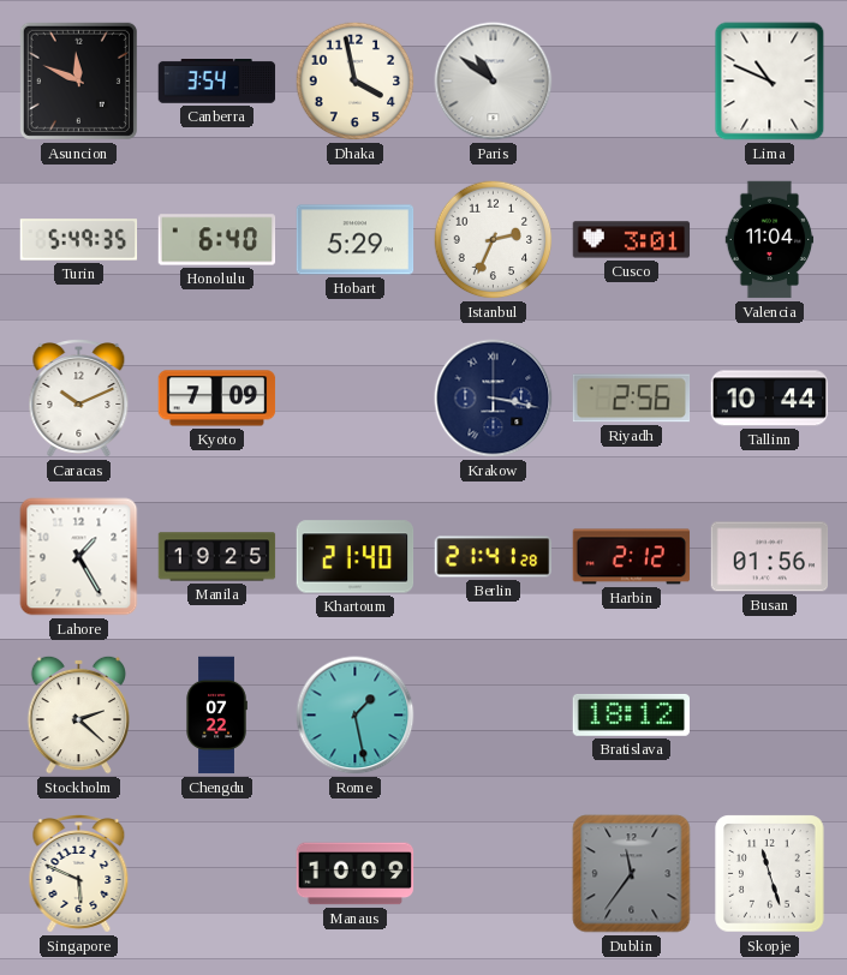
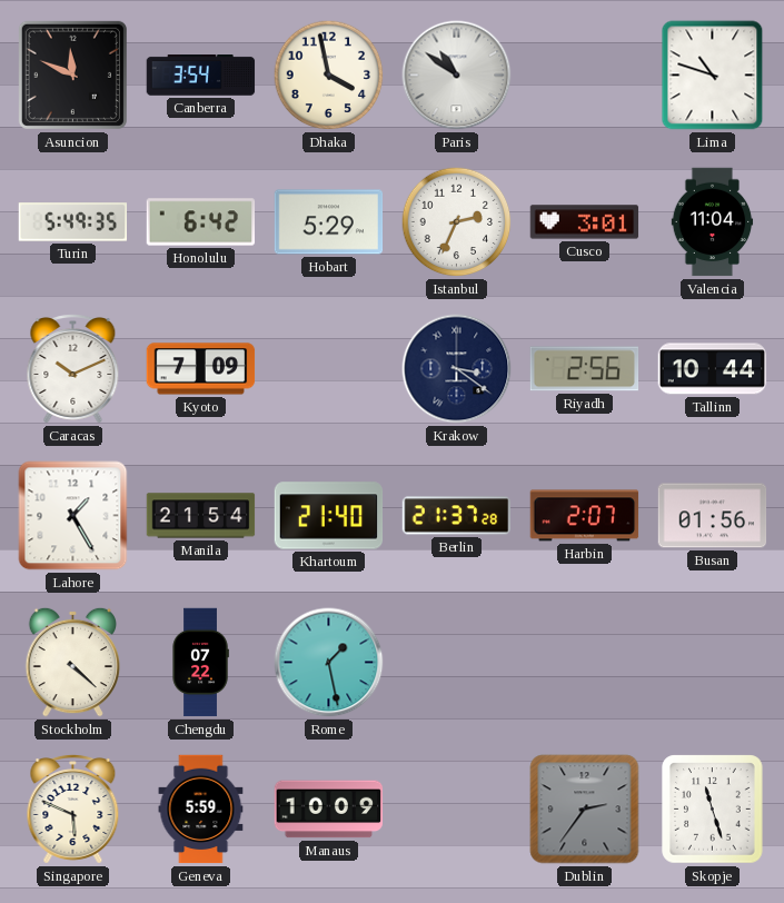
Lima: 10:49 -> 10:48 (713, 76)
Honolulu: 6:40 -> 6:42 (201, 222)
Krakow: 3:17 -> 3:21 (457, 369)
Manila: 19:25 -> 21:54 (201, 516)
Berlin: 21:41 -> 21:37 (457, 516)
Harbin: 2:12 -> 2:07 (585, 516)
Stockholm: 2:22 -> 4:22 (72, 662)
Bratislava: 18:12 -> none (631, 714)
Geneva: none -> 5:59 (201, 810)
Dublin: 11:36 -> 2:36 (585, 810)
